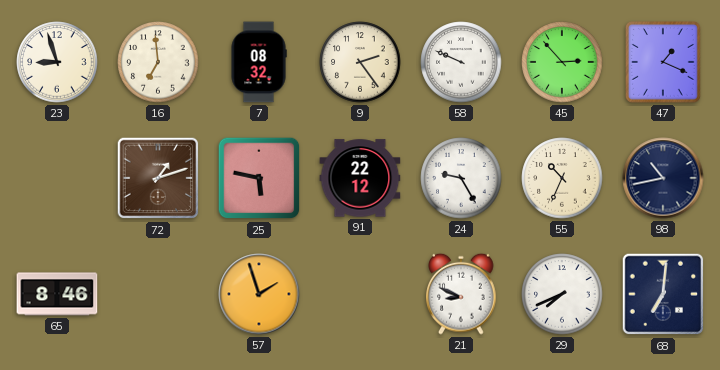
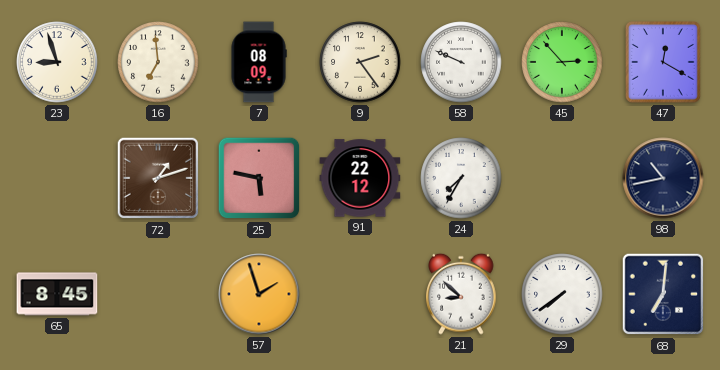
7: 08:32 -> 08:09 (259, 62)
47: 1:19 -> 12:20 (664, 63)
24: 9:25 -> 7:35 (461, 178)
55: 10:34 -> none (562, 178)
65: 8:46 -> 8:45 (57, 294)
21: 8:49 -> 8:52 (461, 294)
29: 7:41 -> 7:39 (562, 294)
